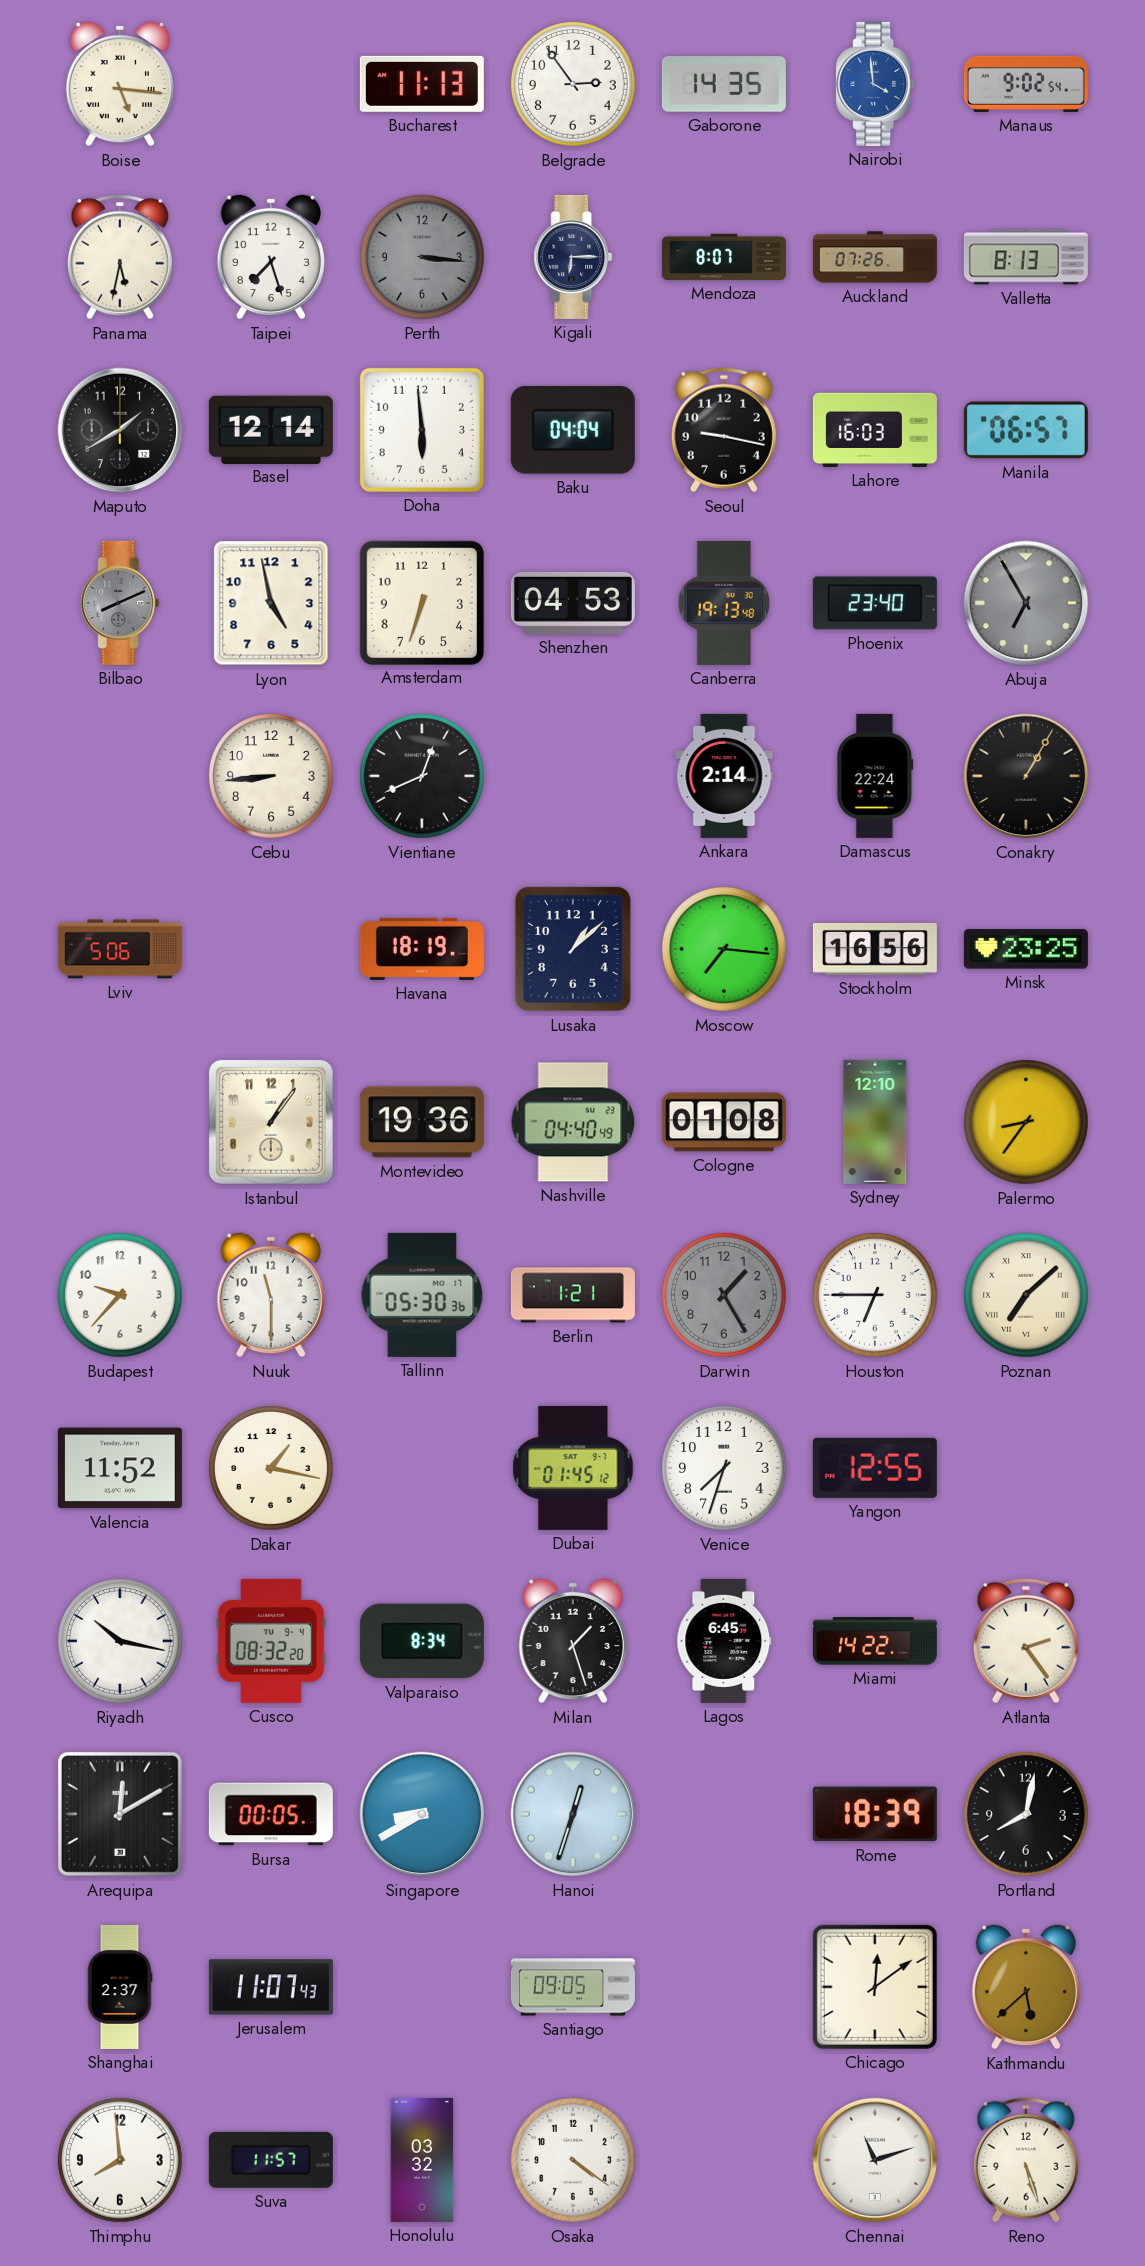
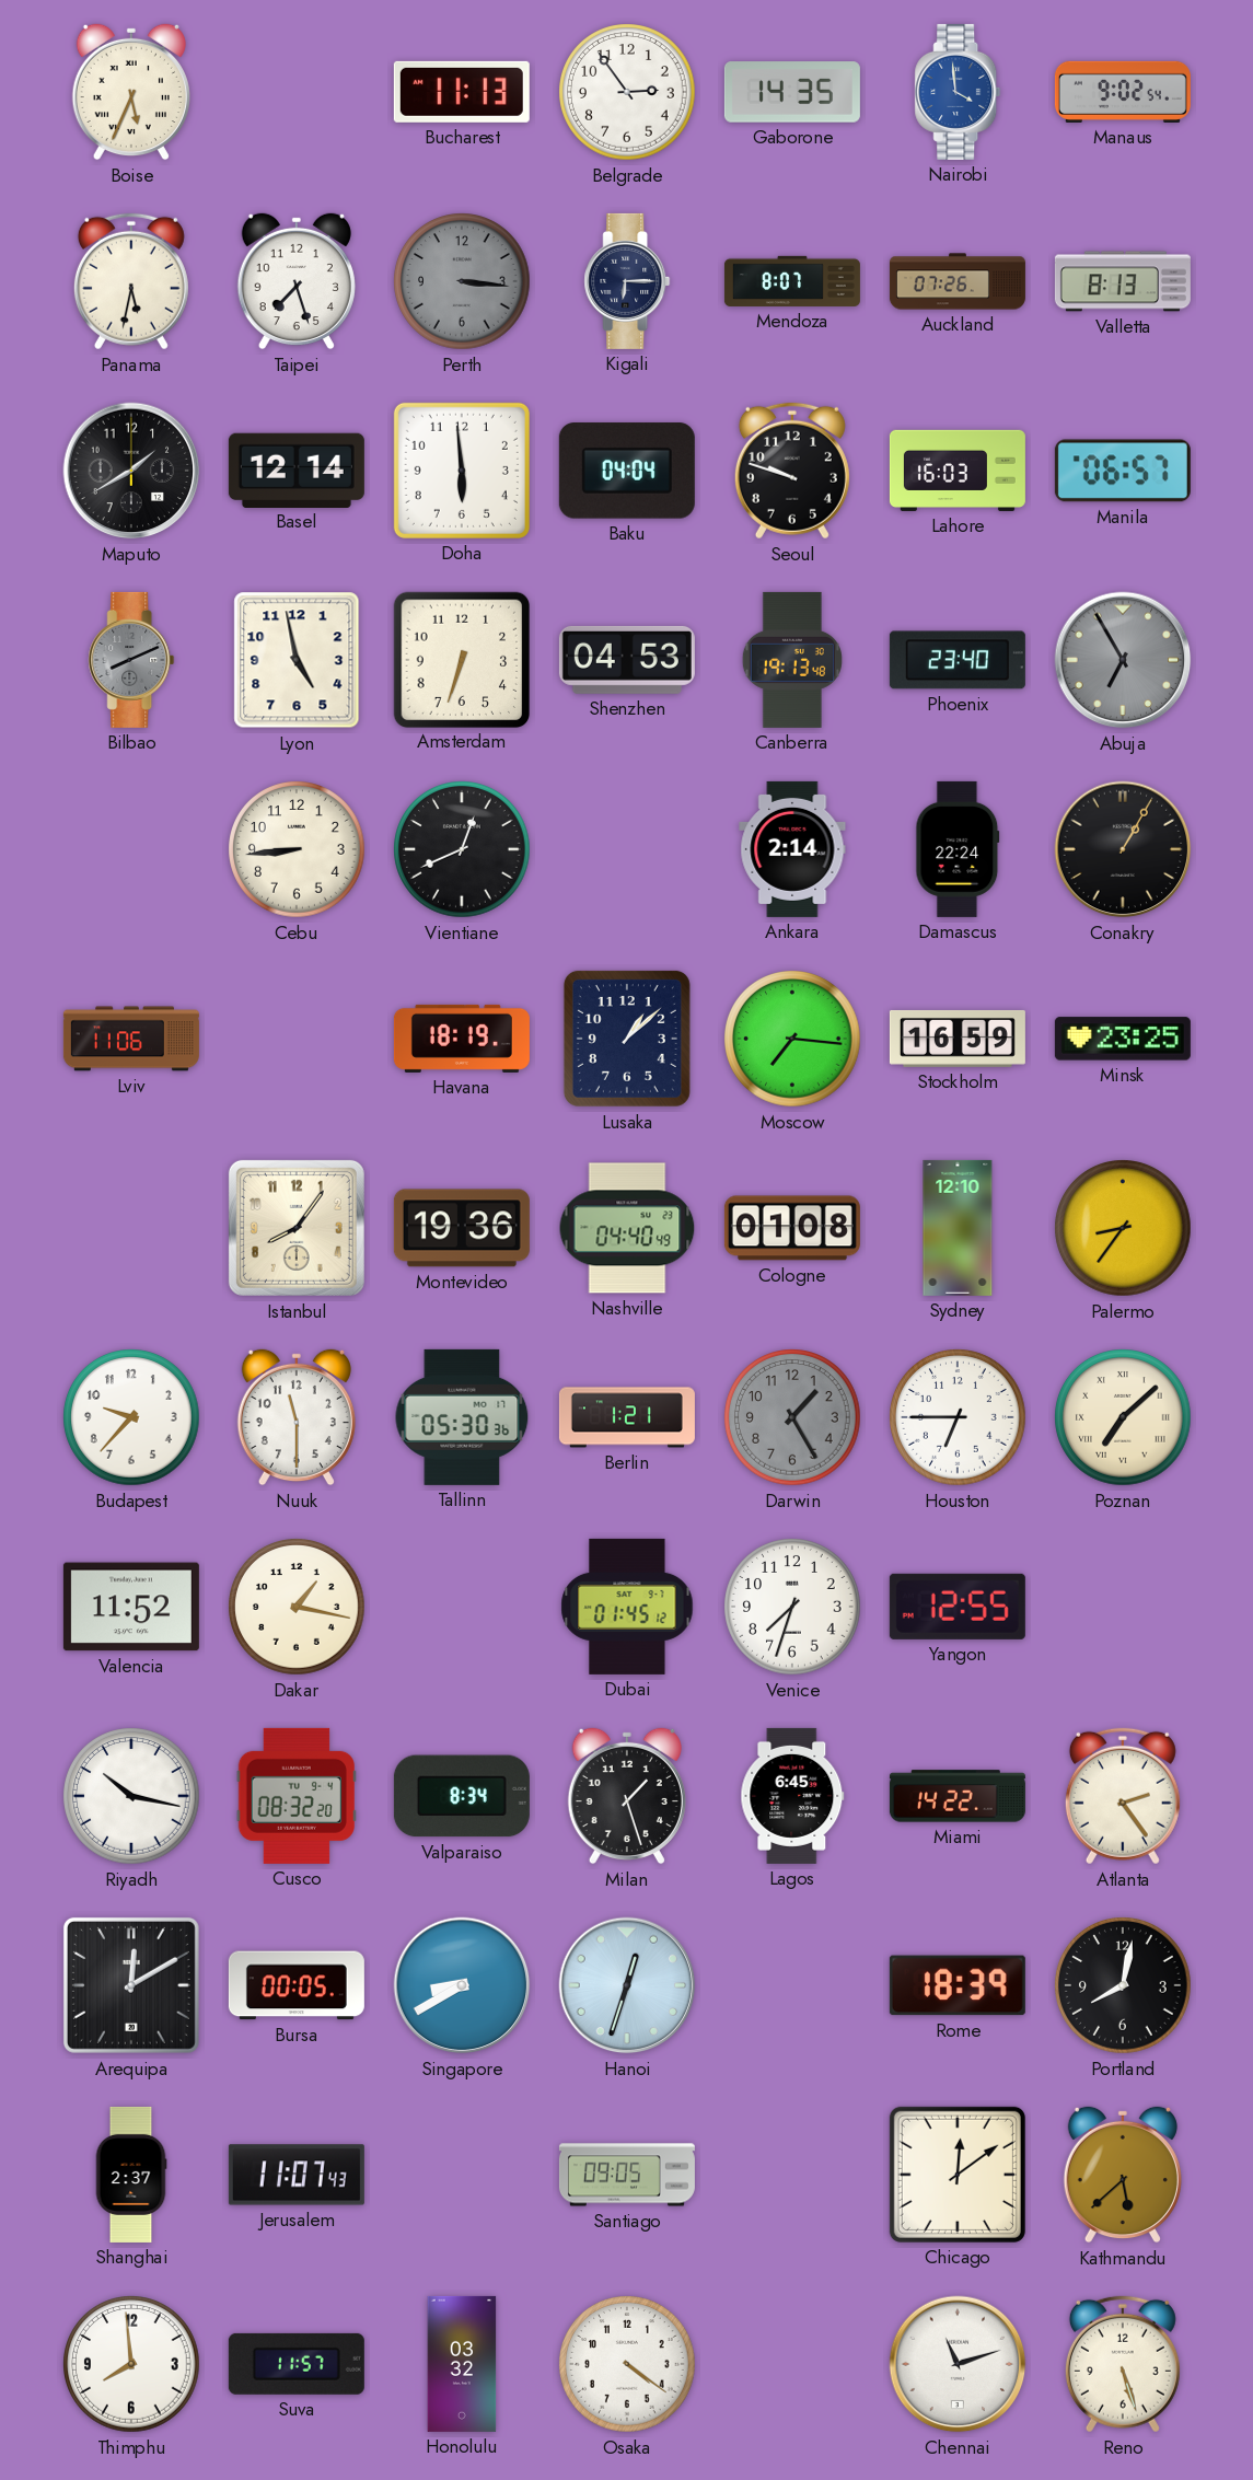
Boise: 5:16 -> 5:34 (131, 92)
Seoul: 9:17 -> 9:48 (792, 471)
Lviv: 5:06 -> 11:06 (131, 1039)
Stockholm: 16:56 -> 16:59 (958, 1039)
Istanbul: 1:06 -> 8:06 (297, 1228)
